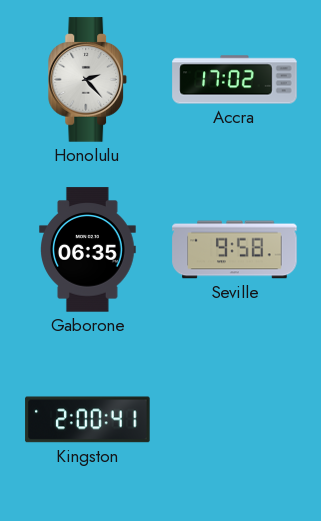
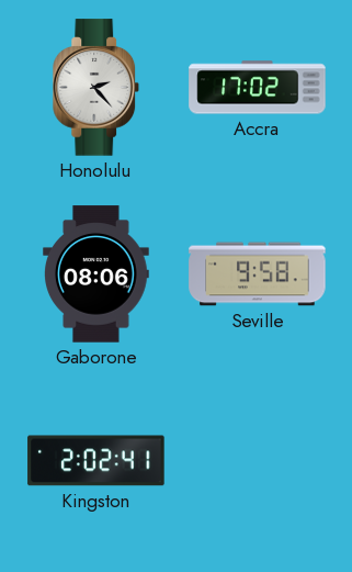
Gaborone: 06:35 -> 08:06 (96, 274)
Kingston: 2:00 -> 2:02 (96, 461)
